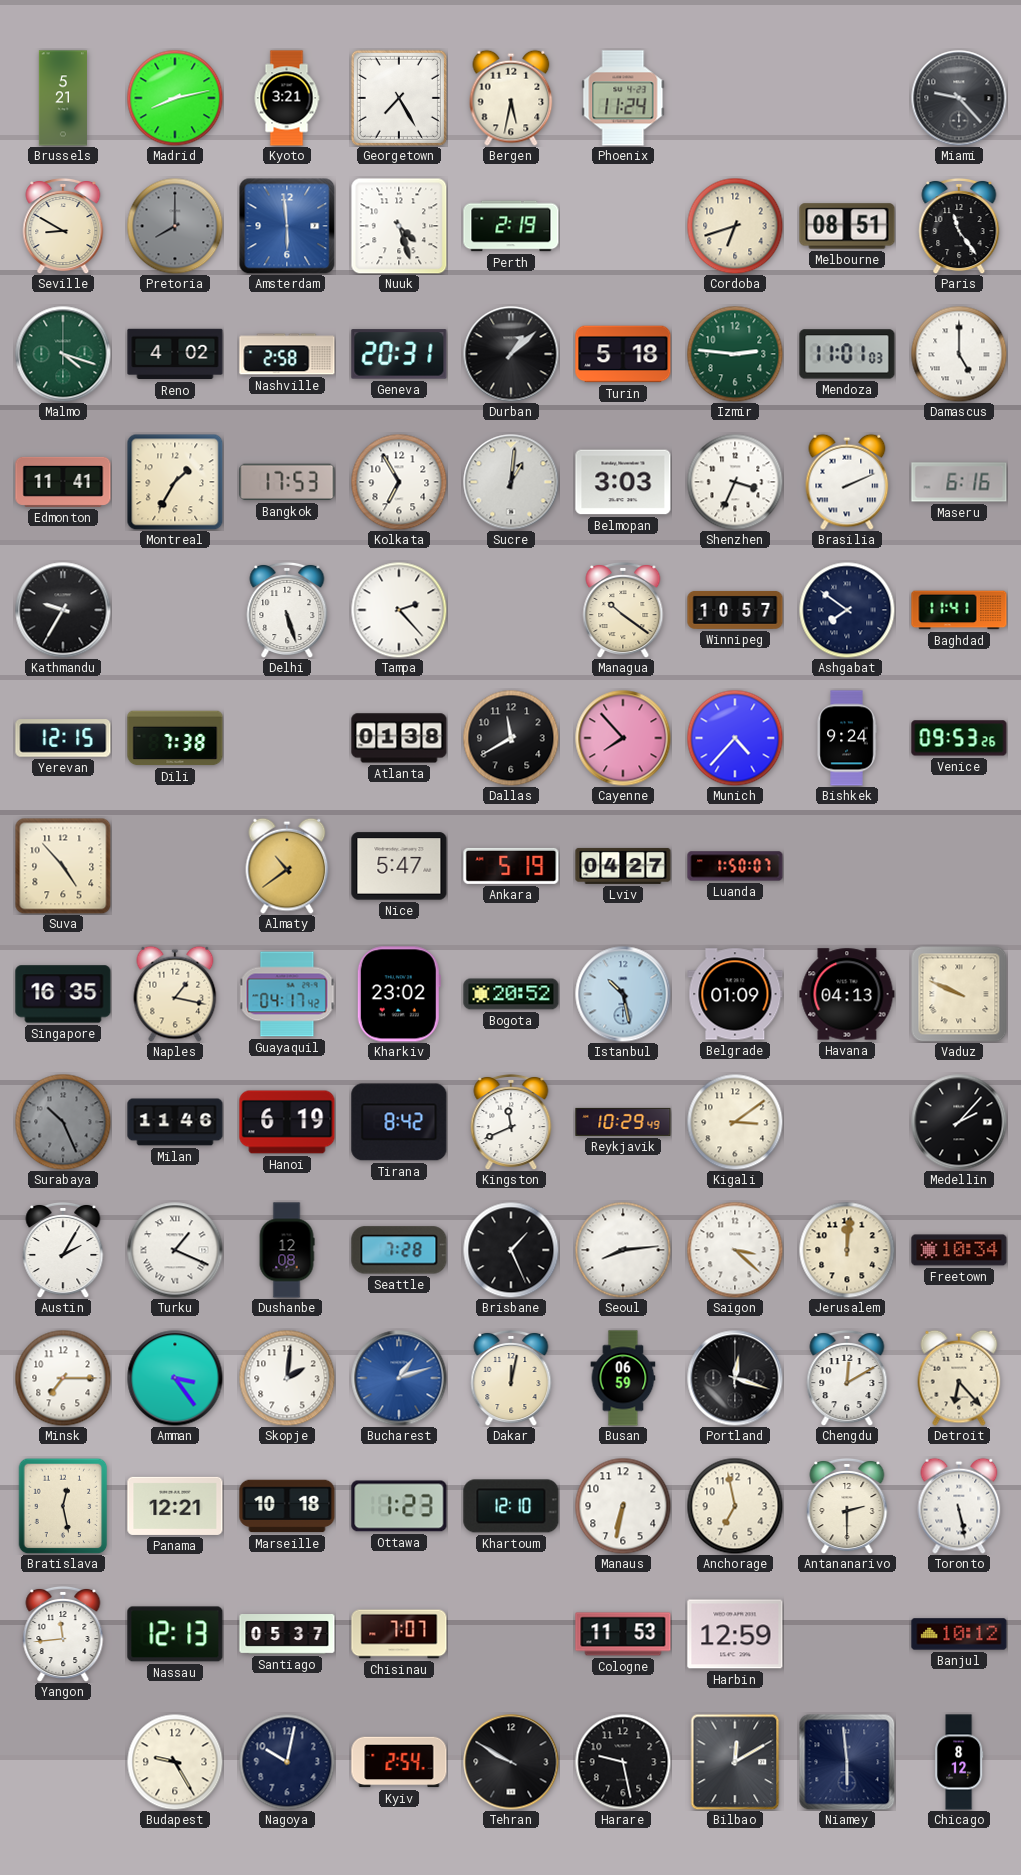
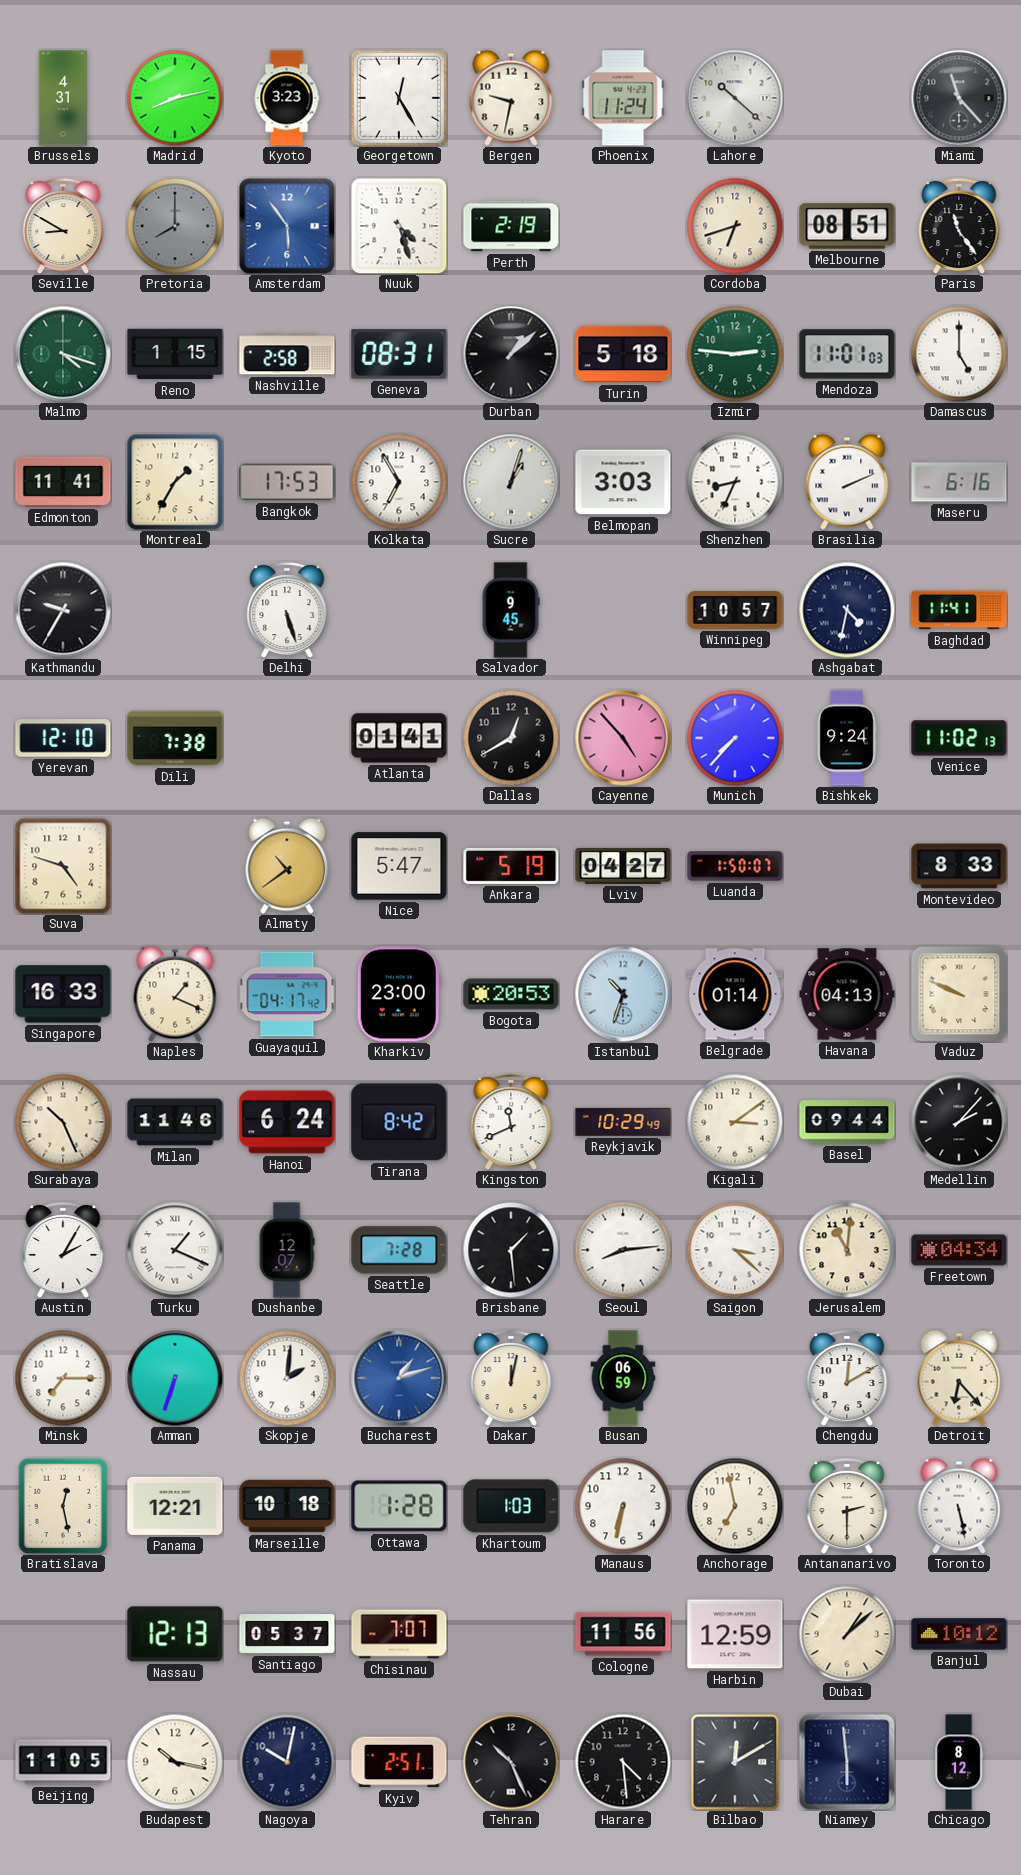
Brussels: 5:21 -> 4:31 (63, 98)
Kyoto: 3:21 -> 3:23 (287, 98)
Georgetown: 7:25 -> 12:25 (399, 98)
Bergen: 5:32 -> 9:32 (511, 98)
Lahore: none -> 10:22 (735, 98)
Miami: 9:23 -> 11:23 (959, 98)
Amsterdam: 5:59 -> 5:54 (287, 226)
Reno: 4:02 -> 1:15 (175, 354)
Geneva: 20:31 -> 08:31 (399, 354)
Sucre: 1:01 -> 1:03 (511, 482)
Shenzhen: 3:34 -> 8:34 (735, 482)
Tampa: 2:23 -> none (399, 610)
Salvador: none -> 9:45 (511, 610)
Managua: 10:21 -> none (623, 610)
Ashgabat: 7:51 -> 4:32 (847, 610)
Yerevan: 12:15 -> 12:10 (63, 738)
Atlanta: 01:38 -> 01:41 (399, 738)
Dallas: 11:40 -> 12:40 (511, 738)
Cayenne: 7:53 -> 4:53 (623, 738)
Munich: 4:37 -> 7:37 (735, 738)
Venice: 09:53 -> 11:02 (959, 738)
Suva: 4:53 -> 4:48 (63, 866)
Montevideo: none -> 8:33 (959, 866)
Singapore: 16:35 -> 16:33 (63, 994)
Naples: 1:17 -> 1:19 (175, 994)
Kharkiv: 23:02 -> 23:00 (399, 994)
Bogota: 20:52 -> 20:53 (511, 994)
Istanbul: 10:28 -> 10:33 (623, 994)
Belgrade: 01:09 -> 01:14 (735, 994)
Surabaya dial: grey -> cream (63, 1122)
Hanoi: 6:19 -> 6:24 (287, 1122)
Basel: none -> 09:44 (847, 1122)
Dushanbe: 12:08 -> 12:07 (287, 1250)
Brisbane: 1:26 -> 1:29 (511, 1250)
Jerusalem: 12:01 -> 11:01 (847, 1250)
Freetown: 10:34 -> 04:34 (959, 1250)
Amman: 3:24 -> 6:33 (175, 1378)
Portland: 12:18 -> none (735, 1378)
Ottawa: 1:23 -> 1:28 (399, 1506)
Khartoum: 12:10 -> 1:03 (511, 1506)
Yangon: 11:44 -> none (63, 1634)
Cologne: 11:53 -> 11:56 (623, 1634)
Dubai: none -> 1:08 (847, 1634)
Beijing: none -> 11:05 (63, 1762)
Budapest: 9:25 -> 10:17 (175, 1762)
Kyiv: 2:54 -> 2:51 (399, 1762)
Tehran: 9:50 -> 10:26 (511, 1762)
Harare: 9:28 -> 4:29 (623, 1762)
